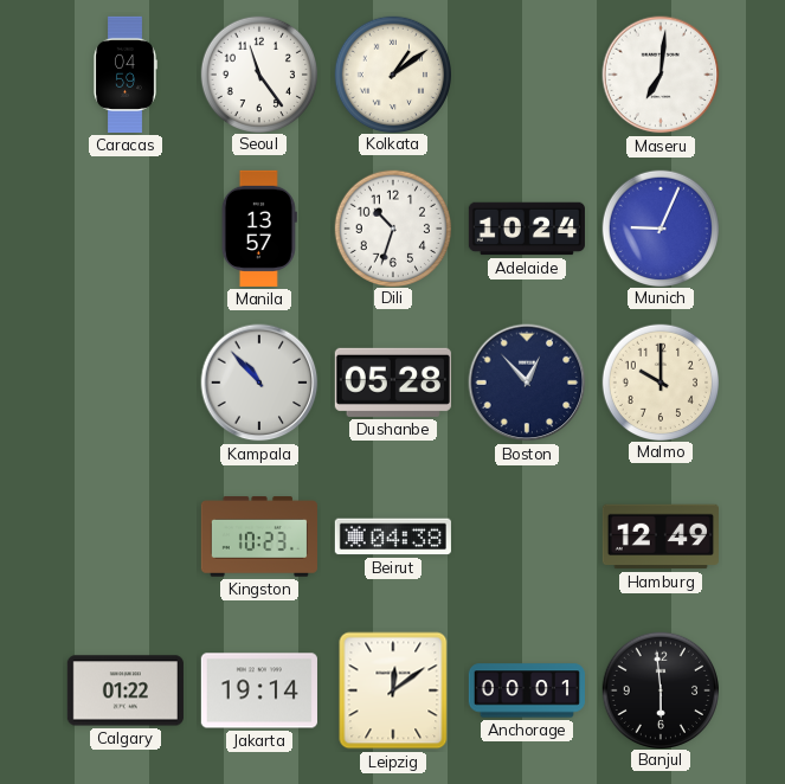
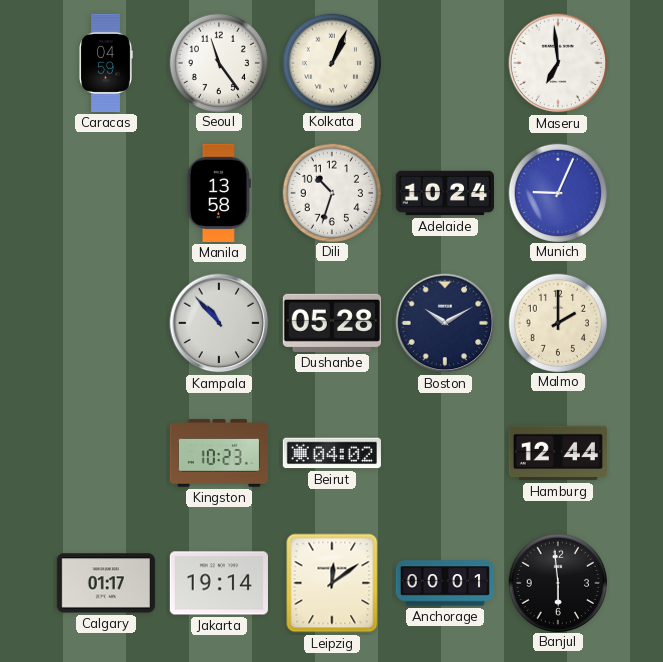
Kolkata: 1:09 -> 1:04 (331, 62)
Maseru: 7:01 -> 6:59 (558, 63)
Manila: 13:57 -> 13:58 (219, 193)
Boston: 12:53 -> 10:10 (445, 323)
Malmo: 10:00 -> 2:00 (557, 322)
Beirut: 04:38 -> 04:02 (332, 453)
Hamburg: 12:49 -> 12:44 (558, 453)
Calgary: 01:22 -> 01:17 (106, 583)
